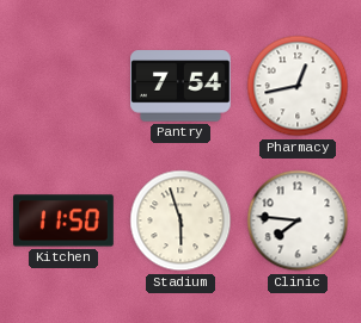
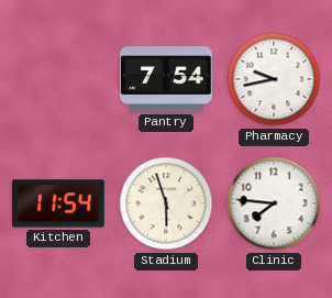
Pharmacy: 12:43 -> 9:43 (274, 79)
Kitchen: 11:50 -> 11:54 (59, 203)
